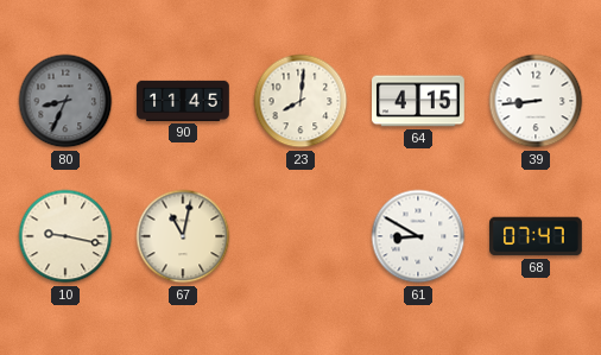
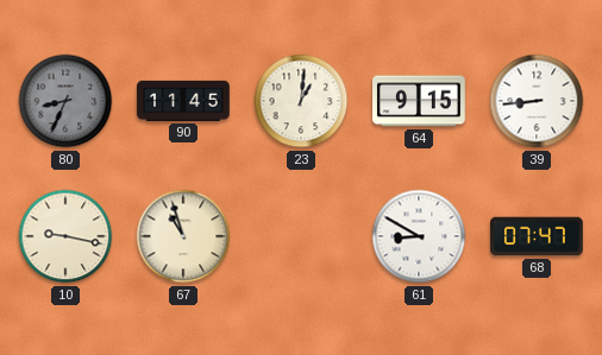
23: 8:01 -> 1:01 (301, 101)
64: 4:15 -> 9:15 (419, 101)
67: 11:02 -> 10:57 (183, 236)
